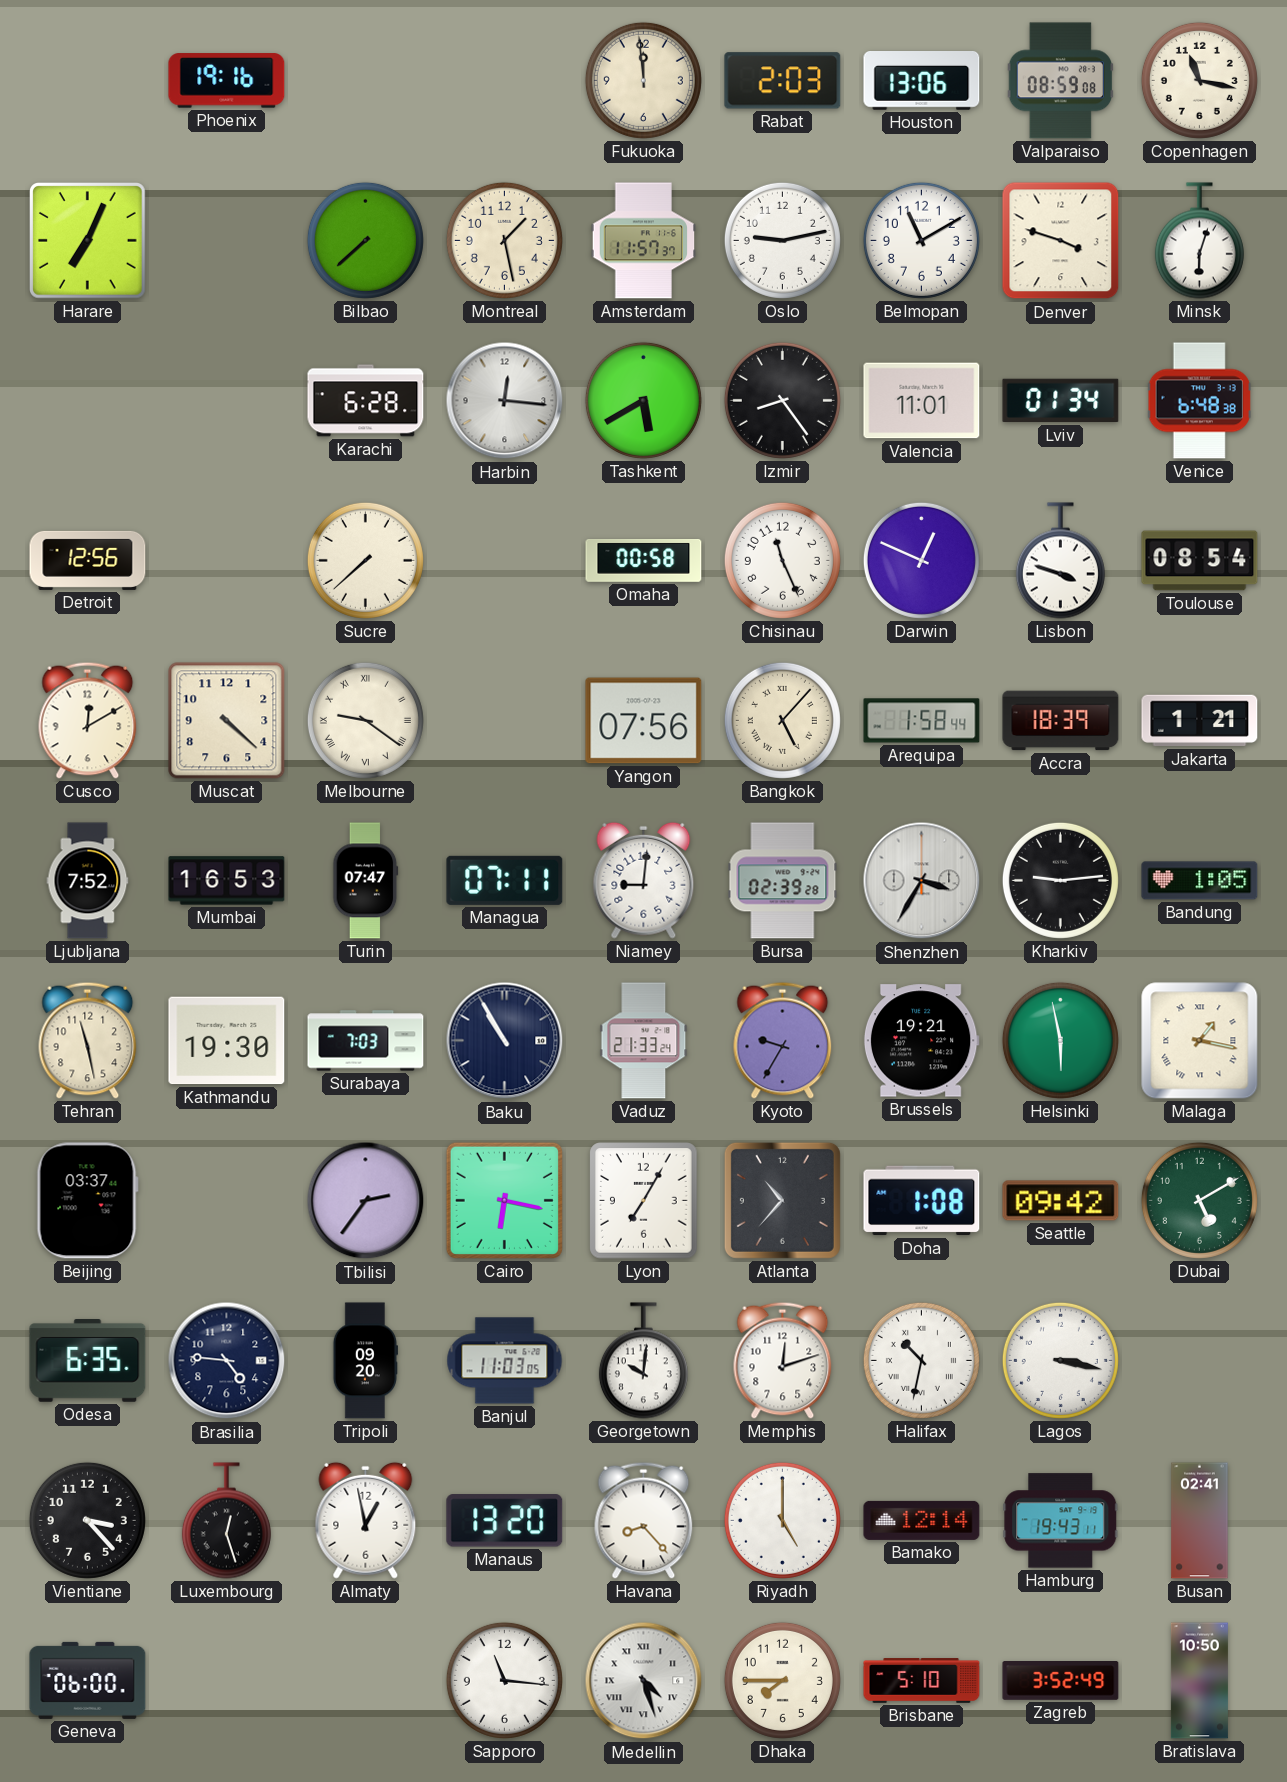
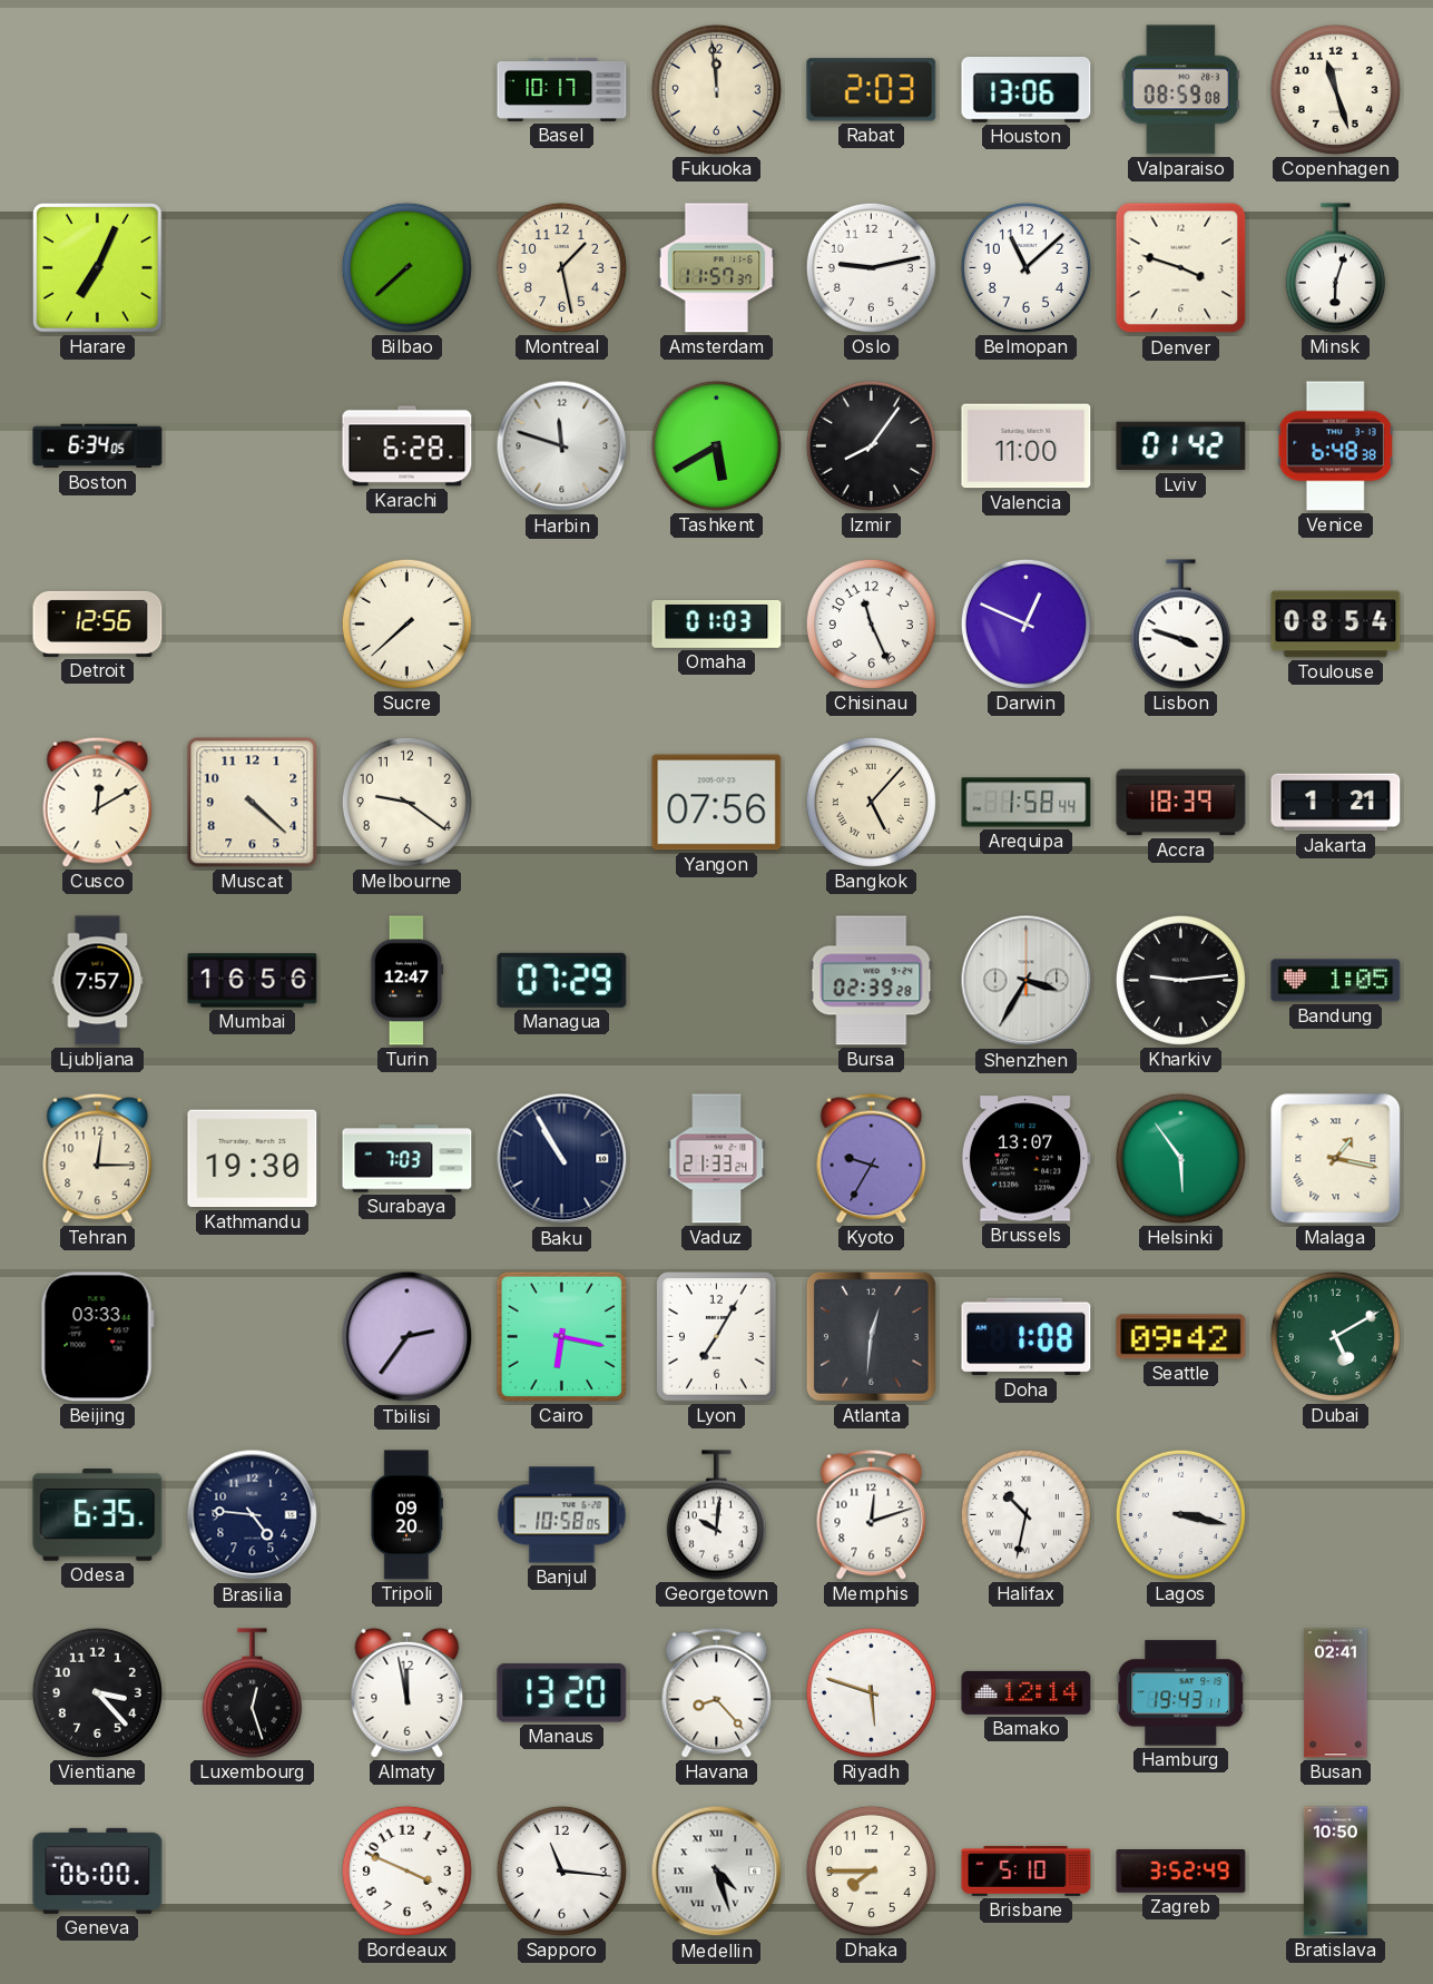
Phoenix: 19:16 -> none (227, 81)
Basel: none -> 10:17 (562, 89)
Copenhagen: 11:17 -> 11:27 (1335, 89)
Belmopan: 11:10 -> 11:08 (1025, 267)
Boston: none -> 6:34 (98, 446)
Harbin: 12:16 -> 11:48 (562, 446)
Izmir: 8:24 -> 8:06 (871, 445)
Valencia: 11:01 -> 11:00 (1027, 446)
Lviv: 01:34 -> 01:42 (1181, 446)
Omaha: 00:58 -> 01:03 (717, 625)
Melbourne numerals: Roman -> Arabic (406, 802)
Ljubljana: 7:52 -> 7:57 (98, 981)
Mumbai: 16:53 -> 16:56 (253, 981)
Turin: 07:47 -> 12:47 (408, 981)
Managua: 07:11 -> 07:29 (562, 980)
Niamey: 9:01 -> none (644, 880)
Tehran: 11:28 -> 12:15 (98, 1158)
Brussels: 19:21 -> 13:07 (1025, 1159)
Helsinki: 5:58 -> 5:54 (1180, 1158)
Beijing: 03:37 -> 03:33 (97, 1337)
Atlanta: 10:37 -> 12:31 (871, 1336)
Banjul: 11:03 -> 10:58 (562, 1515)
Almaty: 12:58 -> 11:58 (408, 1692)
Riyadh: 5:00 -> 5:48 (871, 1692)
Bordeaux: none -> 3:49 (406, 1870)
